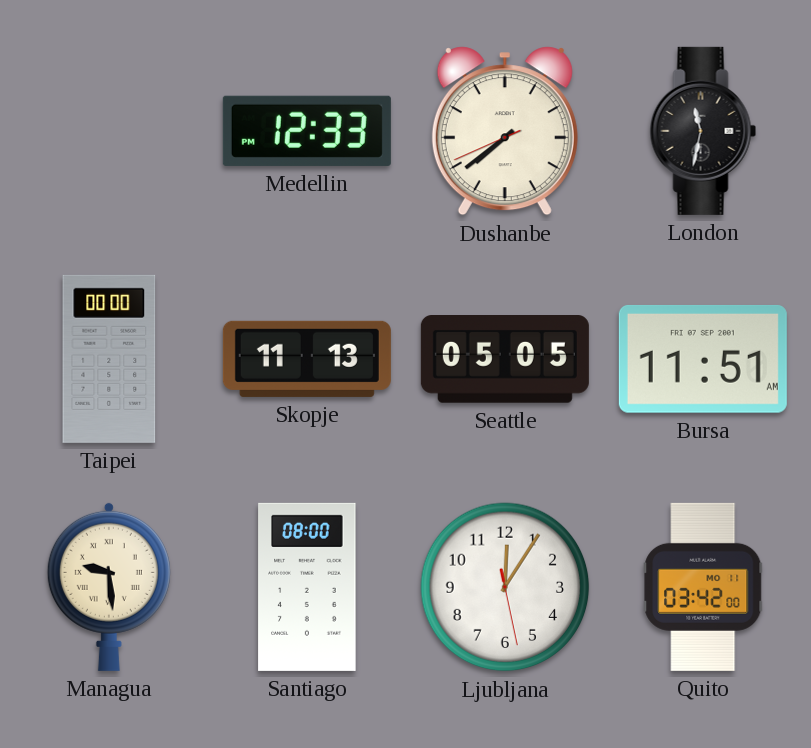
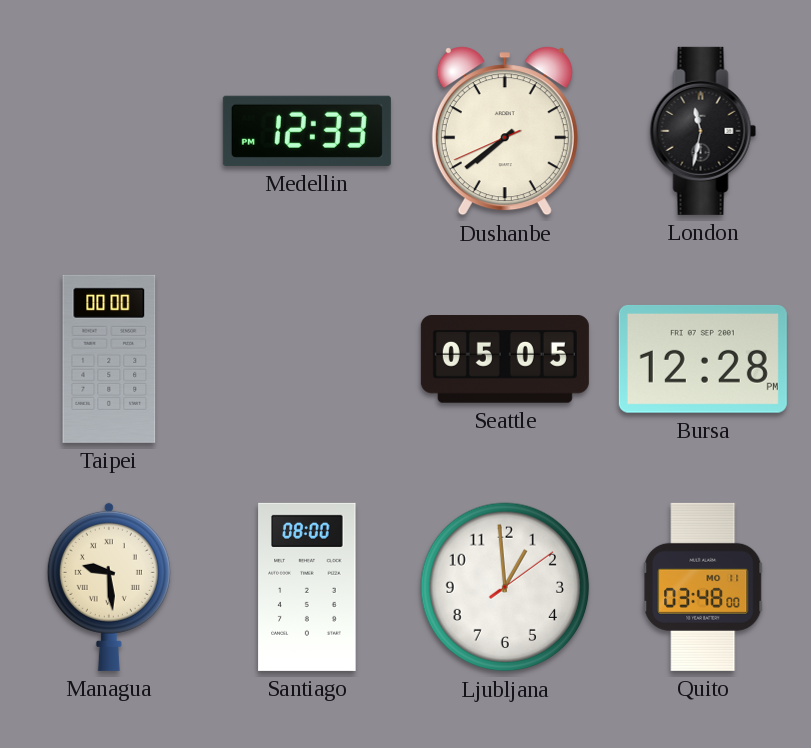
Skopje: 11:13 -> none (307, 359)
Bursa: 11:51 -> 12:28 (703, 359)
Ljubljana: 12:05 -> 12:59 (505, 587)
Quito: 03:42 -> 03:48 (703, 587)
